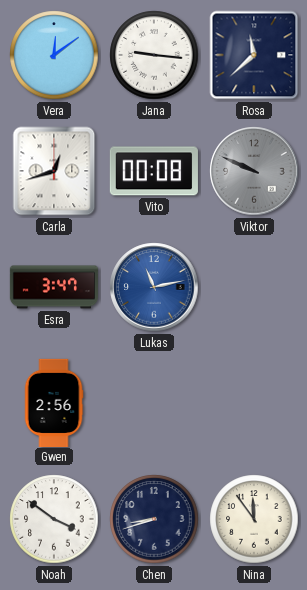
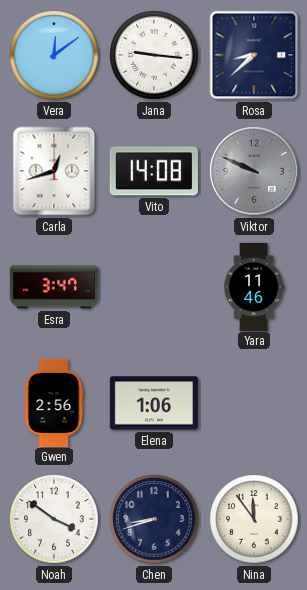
Rosa: 11:38 -> 8:38 (254, 55)
Vito: 00:08 -> 14:08 (154, 171)
Lukas: 11:13 -> none (154, 287)
Yara: none -> 11:46 (254, 286)
Elena: none -> 1:06 (154, 403)
